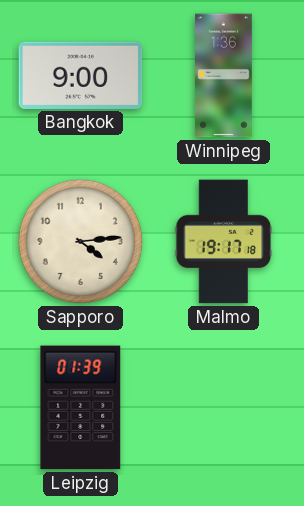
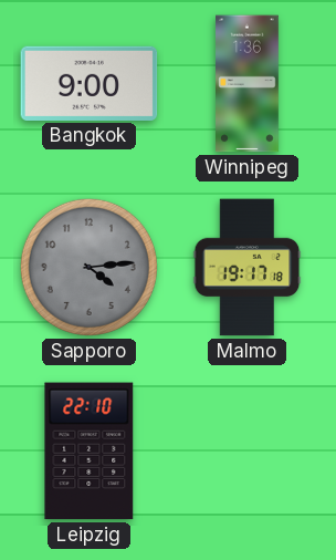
Sapporo dial: cream -> grey (88, 267)
Leipzig: 01:39 -> 22:10 (90, 452)
